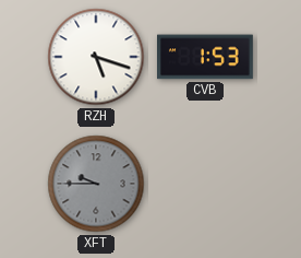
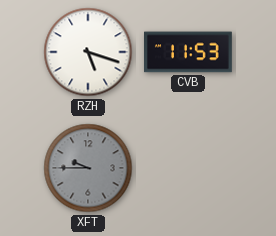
CVB: 1:53 -> 11:53 (189, 52)
